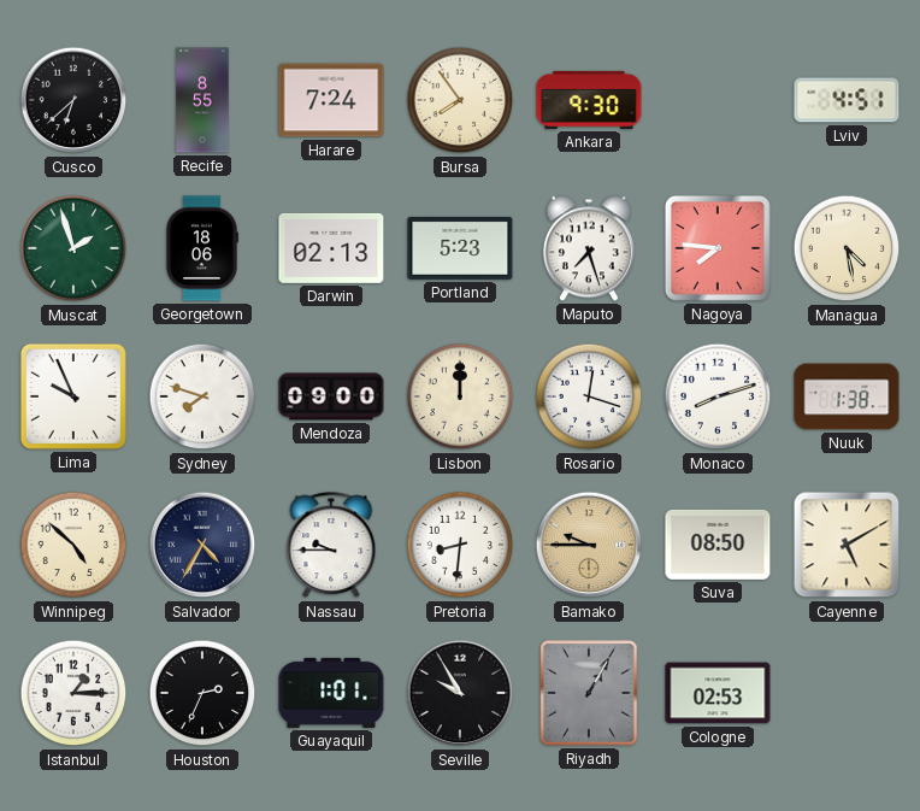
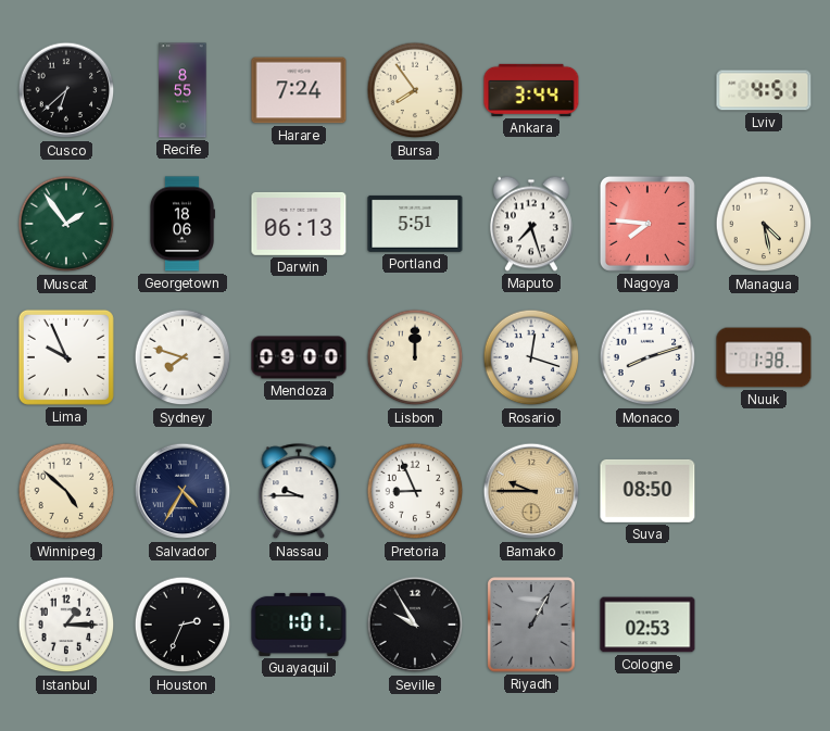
Ankara: 9:30 -> 3:44 (531, 90)
Muscat: 1:57 -> 1:54 (66, 224)
Darwin: 02:13 -> 06:13 (299, 224)
Portland: 5:23 -> 5:51 (415, 224)
Pretoria: 8:31 -> 8:56 (415, 491)
Cayenne: 5:10 -> none (847, 545)
